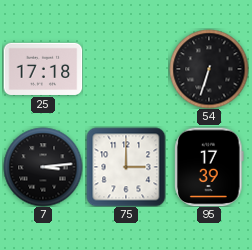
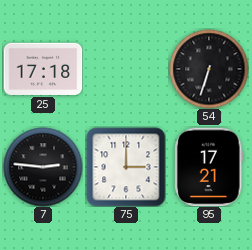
7: 3:14 -> 2:46 (43, 167)
95: 17:39 -> 17:21 (209, 167)
